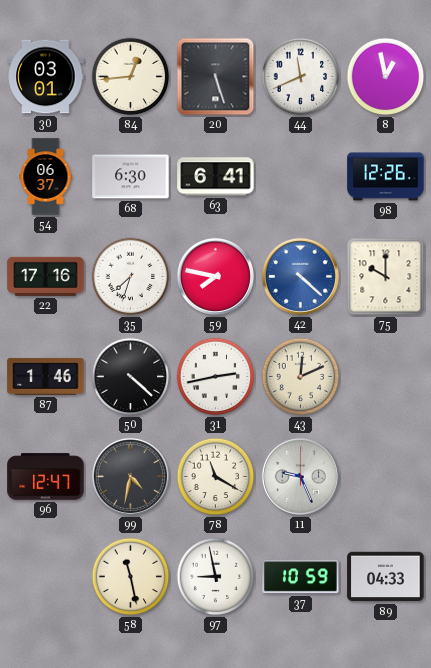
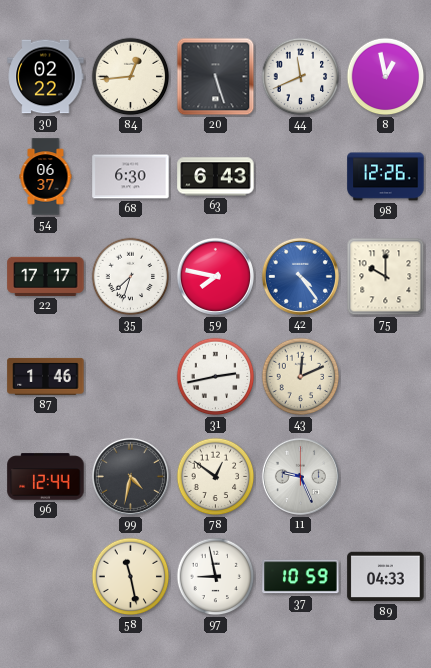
30: 03:01 -> 02:22 (46, 77)
63: 6:41 -> 6:43 (216, 177)
22: 17:16 -> 17:17 (46, 276)
42: 4:22 -> 4:24 (300, 276)
50: 4:22 -> none (131, 377)
96: 12:47 -> 12:44 (46, 477)
78: 11:20 -> 12:51 (216, 477)
